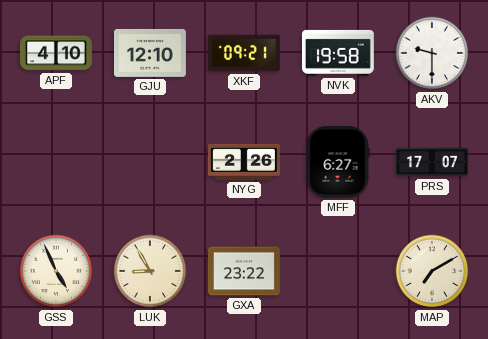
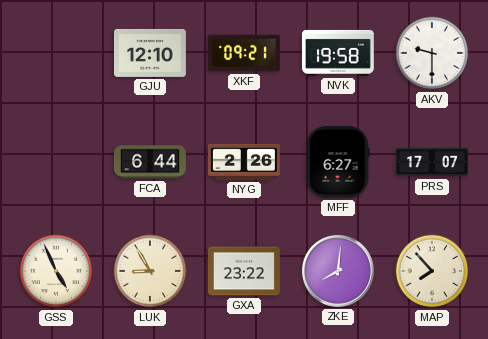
APF: 4:10 -> none (57, 53)
FCA: none -> 6:44 (150, 162)
ZKE: none -> 8:01 (338, 271)
MAP: 7:10 -> 7:53 (432, 271)
